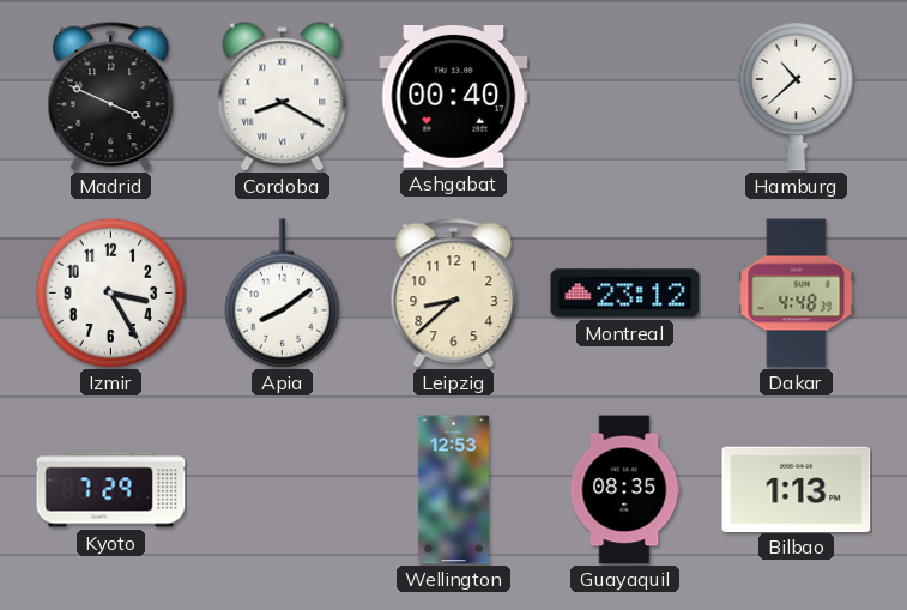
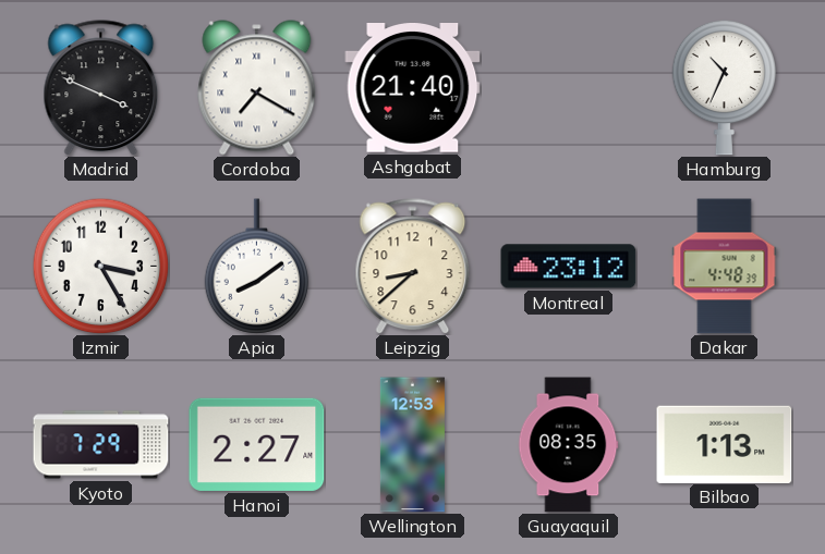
Cordoba: 8:20 -> 7:20 (257, 88)
Ashgabat: 00:40 -> 21:40 (413, 88)
Hamburg: 10:38 -> 10:34 (724, 87)
Hanoi: none -> 2:27 (257, 444)
